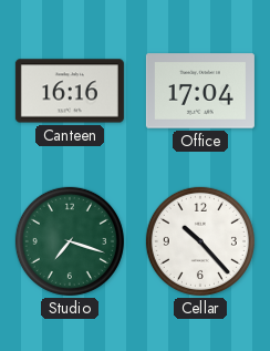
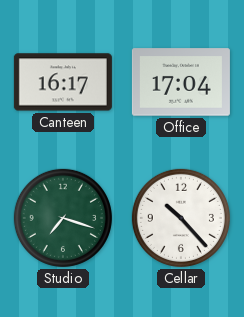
Canteen: 16:16 -> 16:17 (63, 82)
